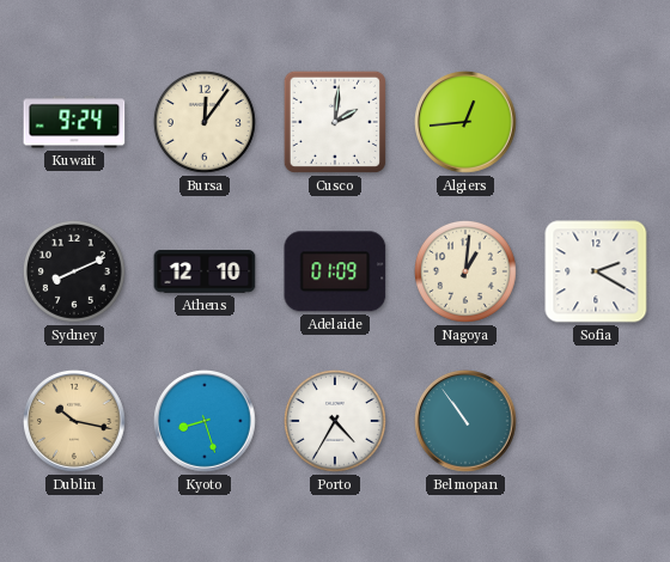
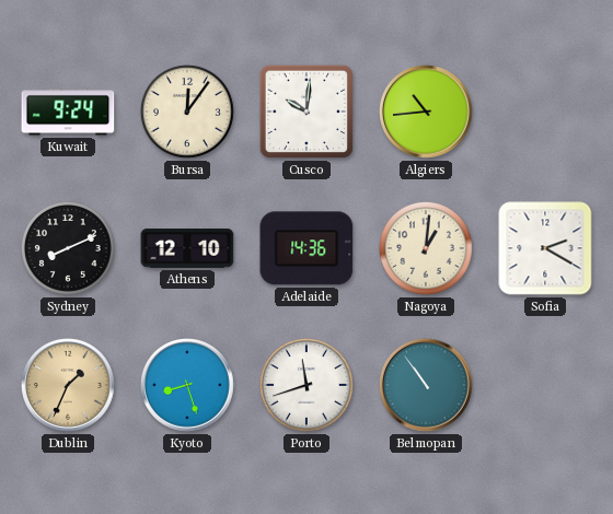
Cusco: 2:01 -> 10:01 (307, 112)
Algiers: 12:44 -> 10:44 (427, 113)
Adelaide: 01:09 -> 14:36 (307, 248)
Dublin: 10:17 -> 1:34 (69, 386)
Porto: 4:35 -> 11:42 (307, 385)
